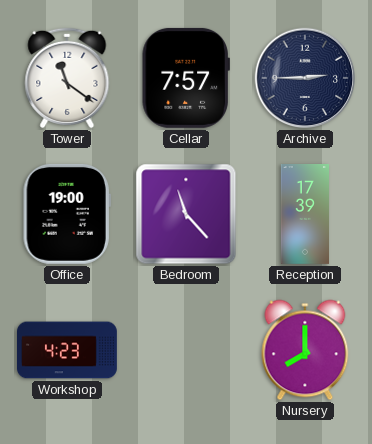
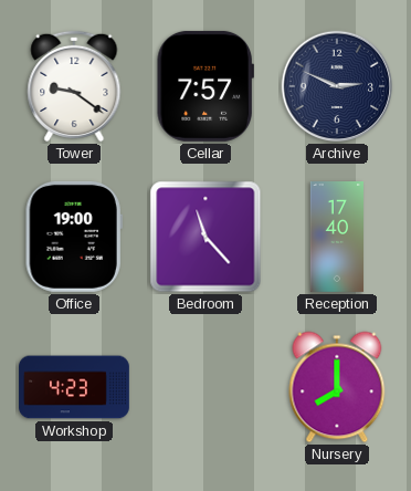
Tower: 11:21 -> 9:21 (74, 86)
Archive: 2:45 -> 2:49 (337, 86)
Reception: 17:39 -> 17:40 (336, 238)
